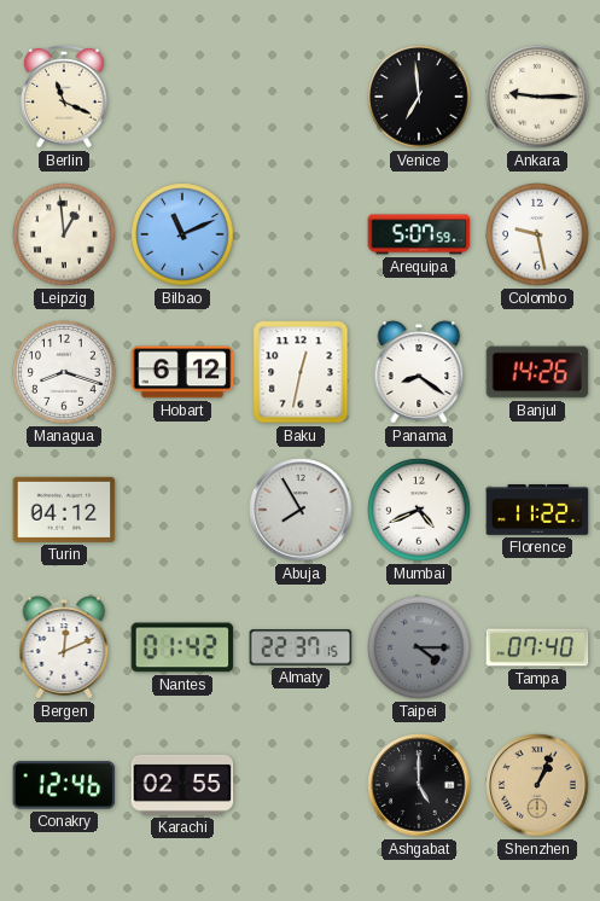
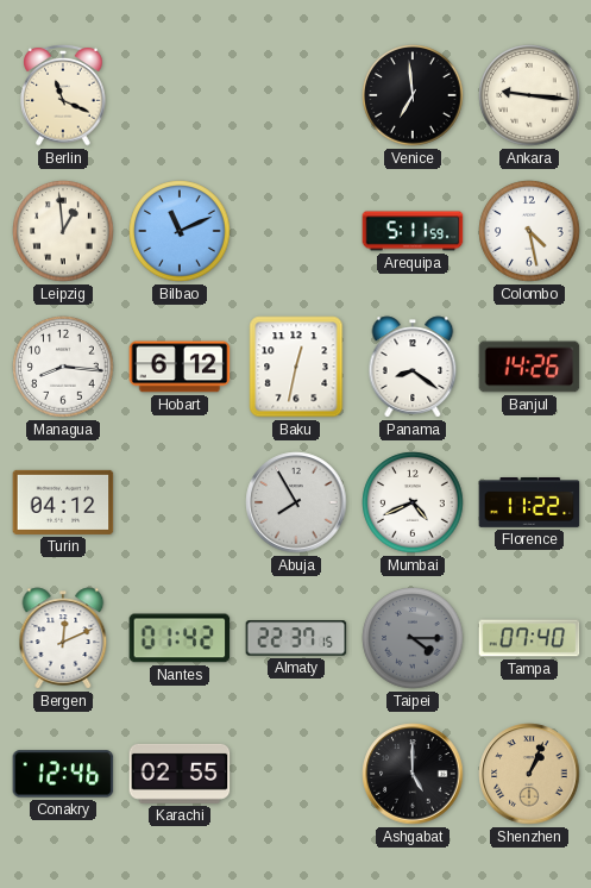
Ankara: 9:15 -> 9:16 (529, 95)
Arequipa: 5:07 -> 5:11 (413, 231)
Colombo: 9:28 -> 4:28 (529, 231)
Managua: 8:18 -> 8:16 (63, 367)
